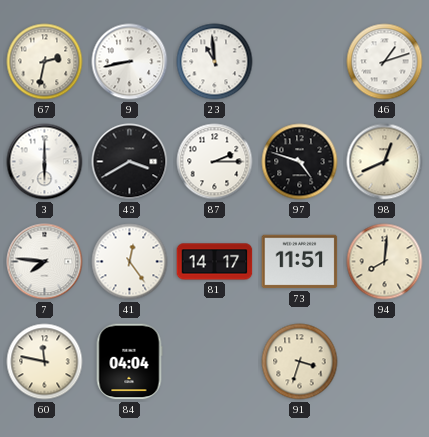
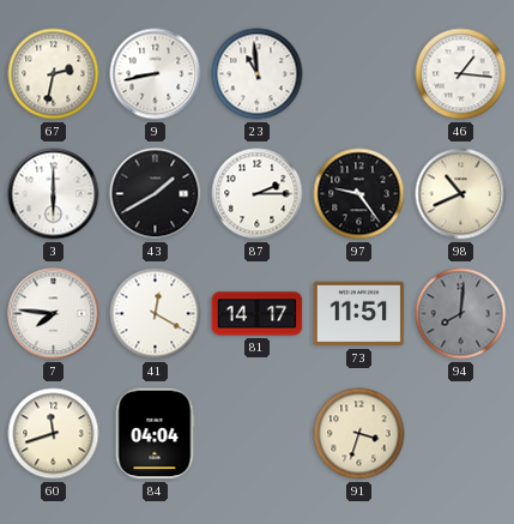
46: 1:12 -> 1:16 (461, 74)
43: 3:40 -> 1:40 (156, 194)
97: 4:48 -> 9:24 (359, 194)
98: 12:41 -> 10:41 (461, 194)
41: 12:24 -> 12:20 (156, 314)
94 dial: cream -> grey (461, 314)
60: 11:47 -> 11:42 (54, 434)
